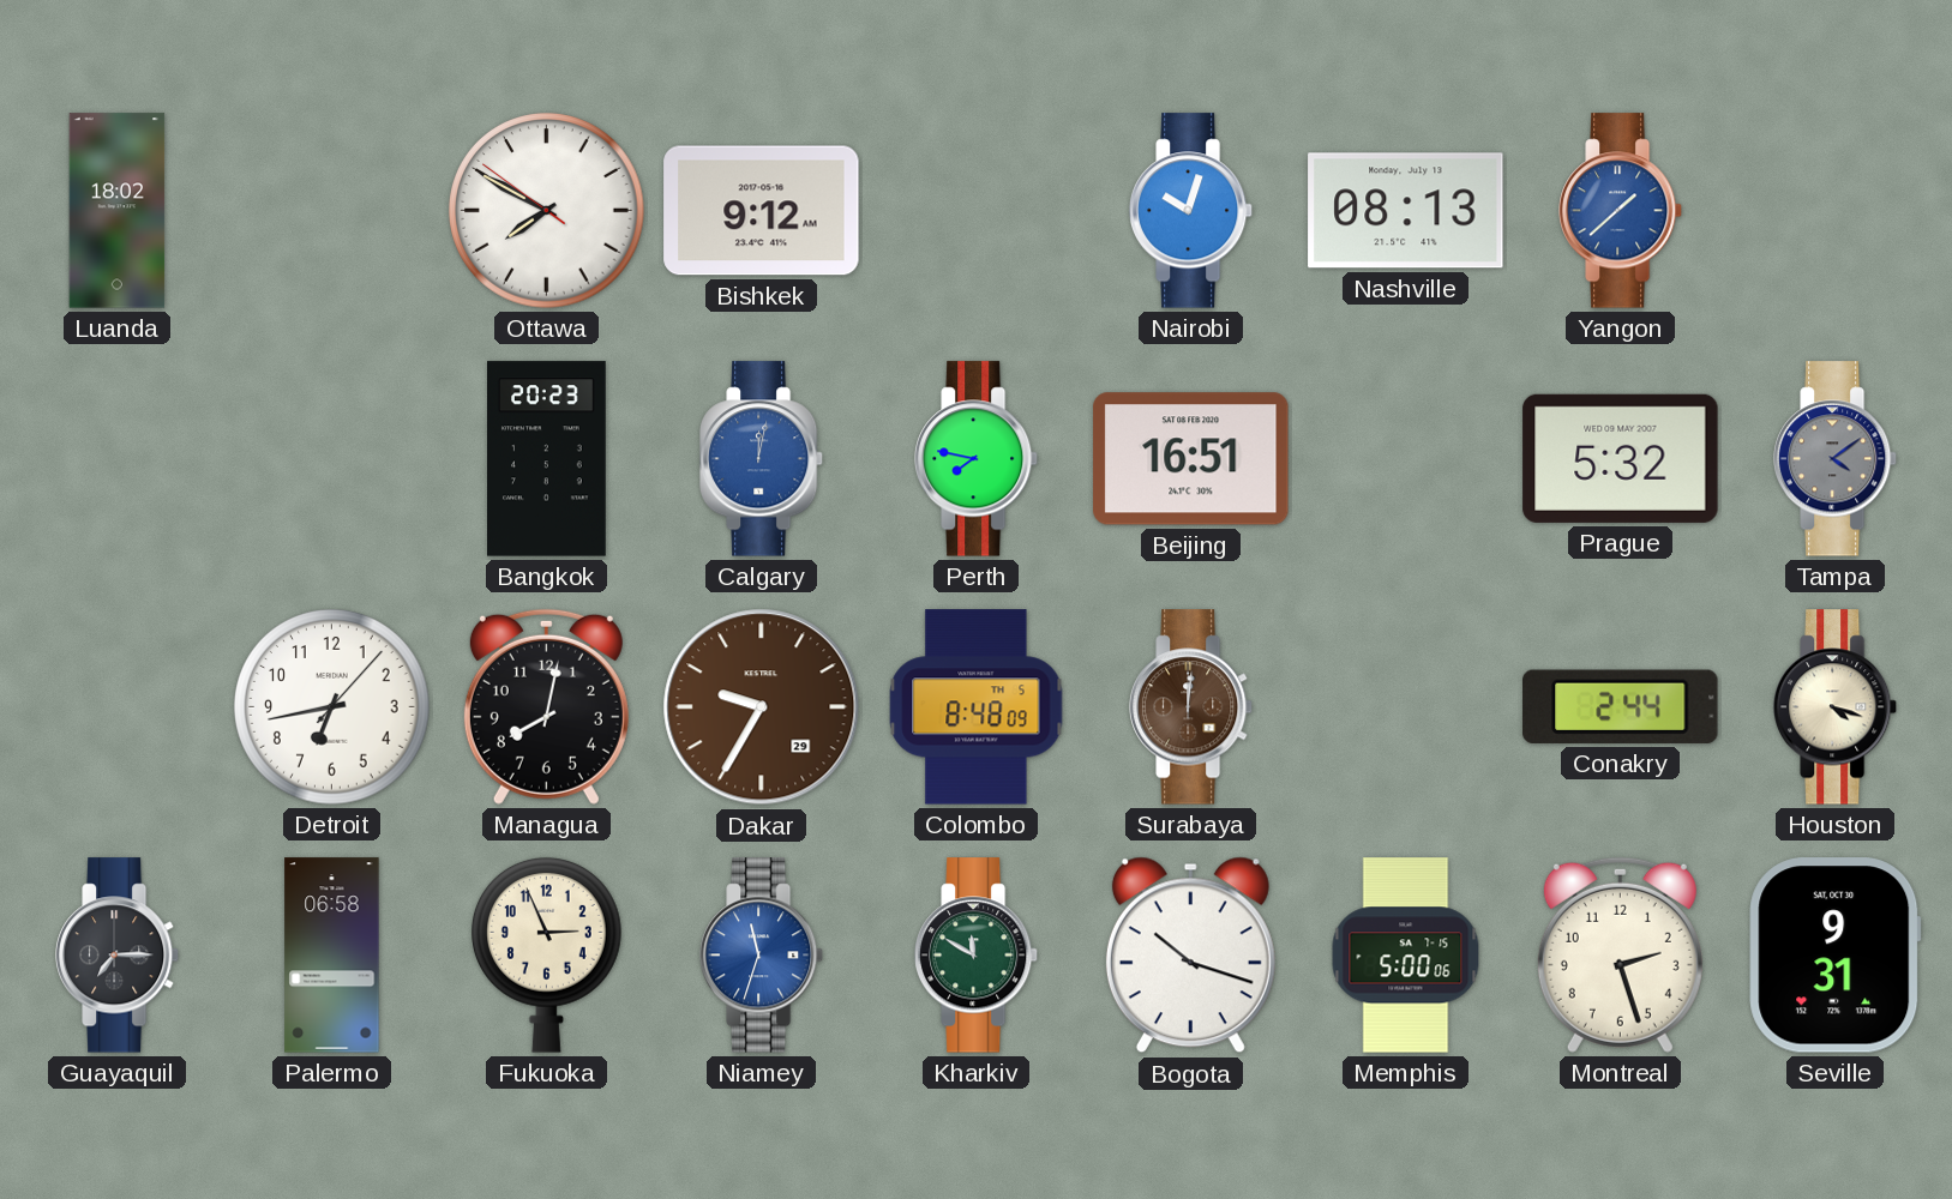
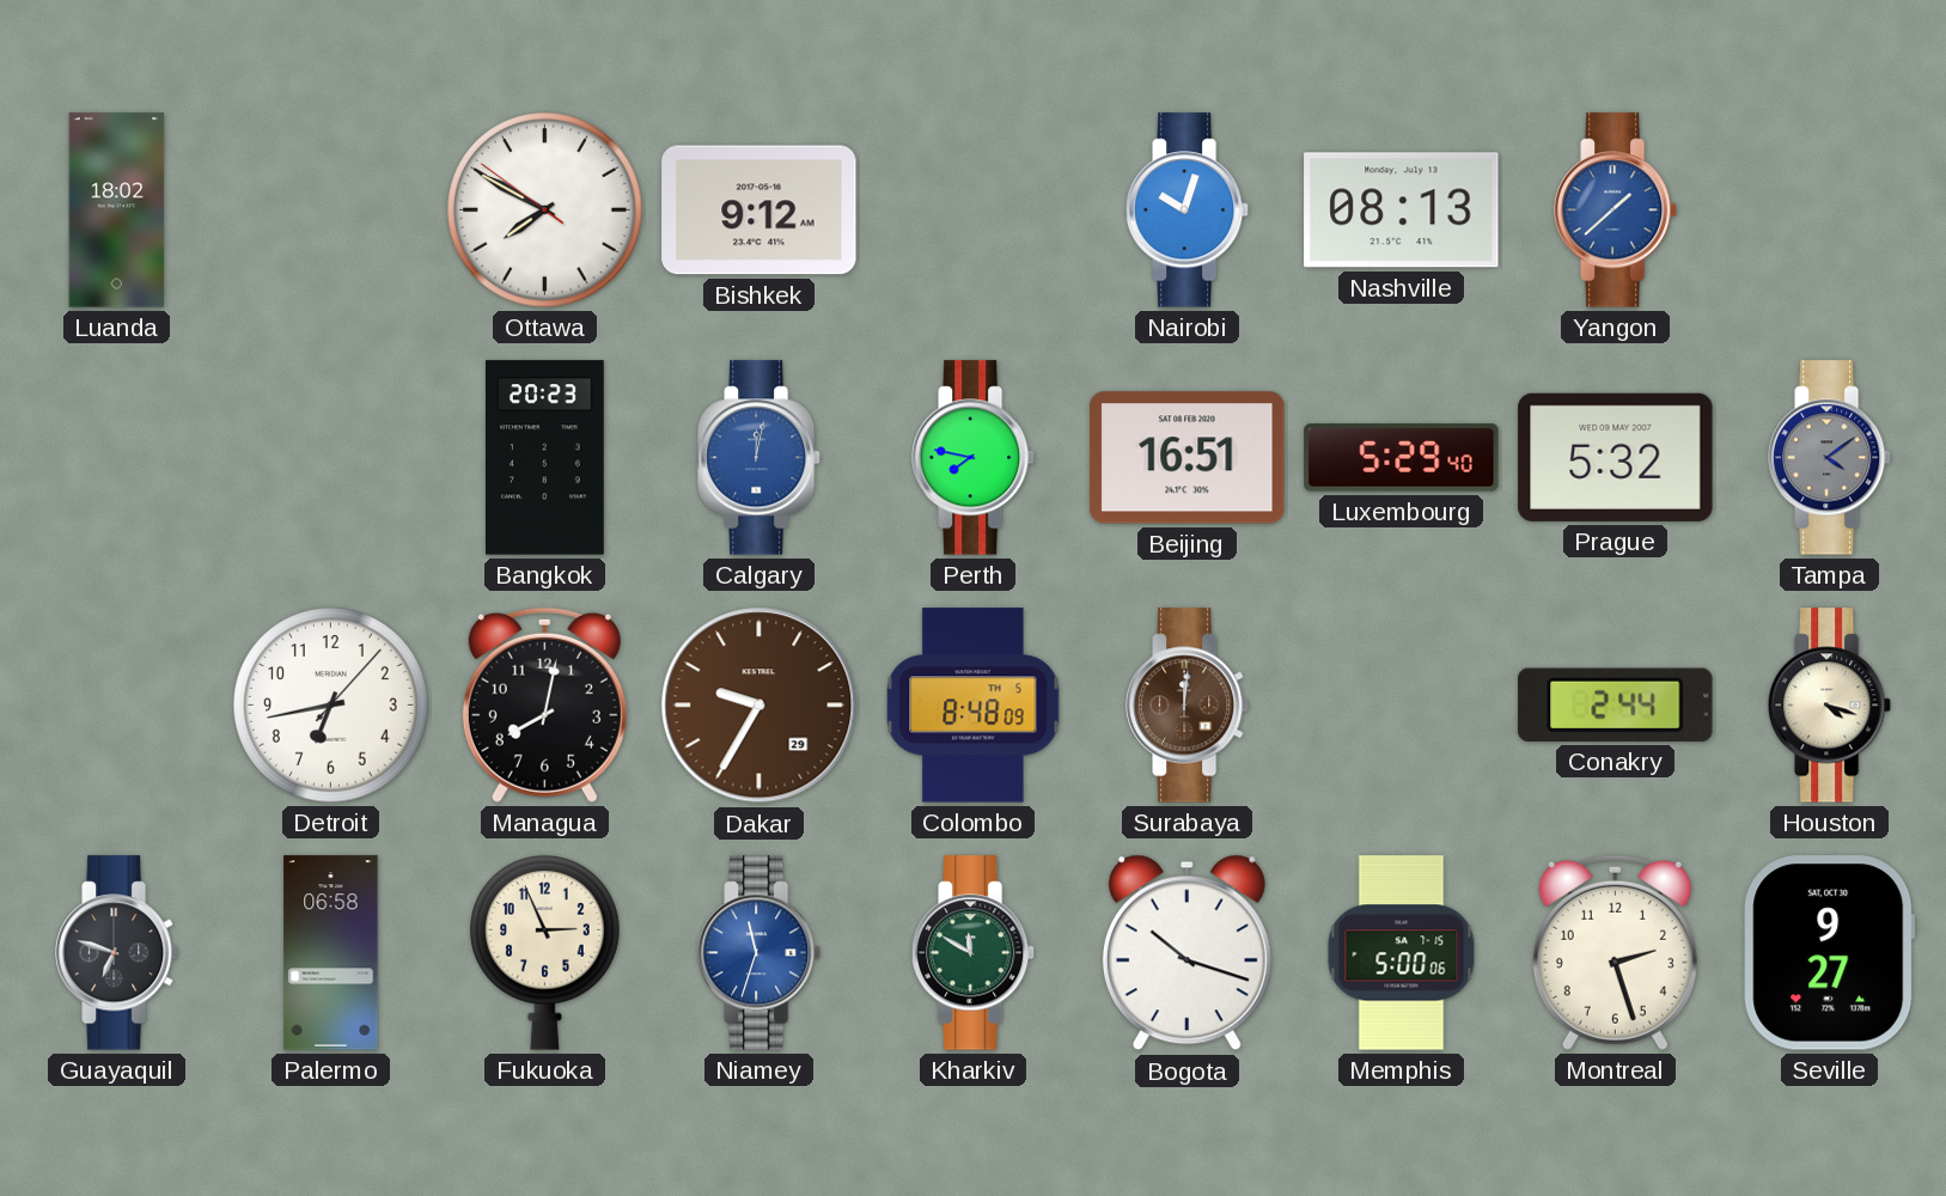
Luxembourg: none -> 5:29 (1402, 458)
Guayaquil: 7:15 -> 6:48 (117, 953)
Seville: 9:31 -> 9:27 (1830, 953)
